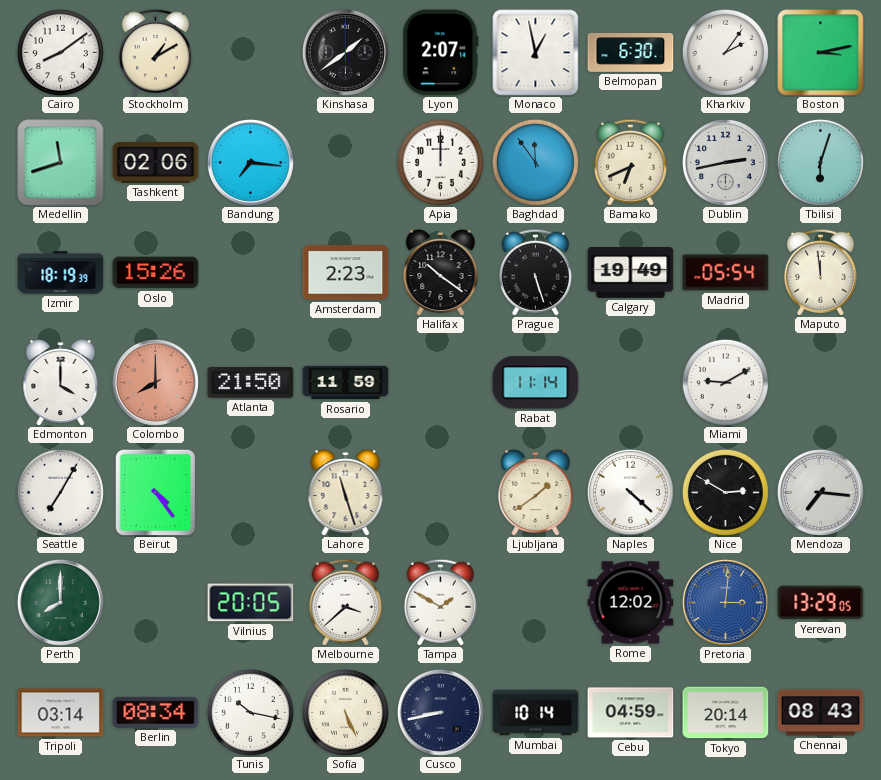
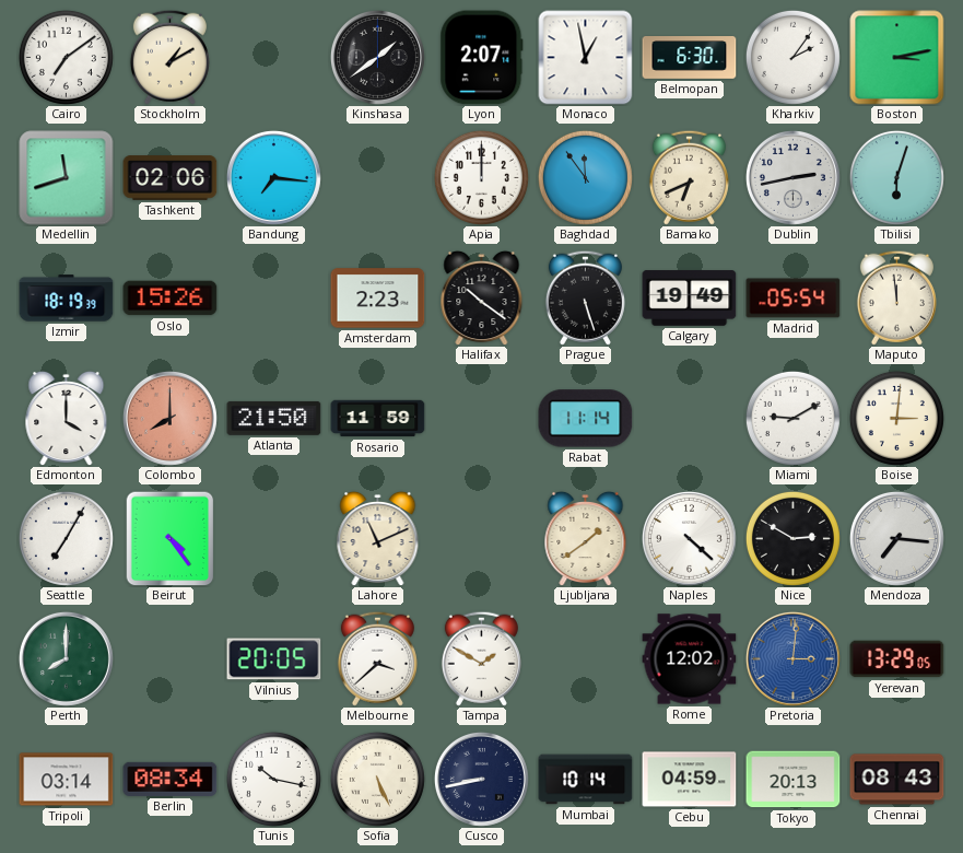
Cairo: 8:09 -> 7:09 (66, 57)
Boise: none -> 3:01 (896, 418)
Lahore: 11:27 -> 11:11 (378, 538)
Tokyo: 20:14 -> 20:13 (794, 780)
